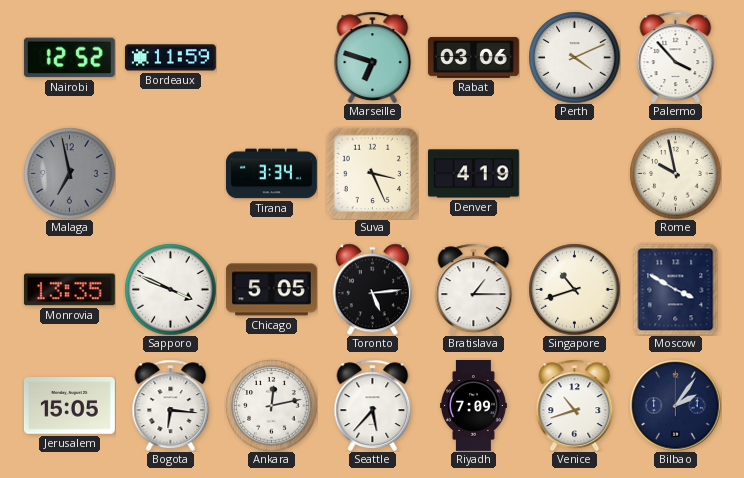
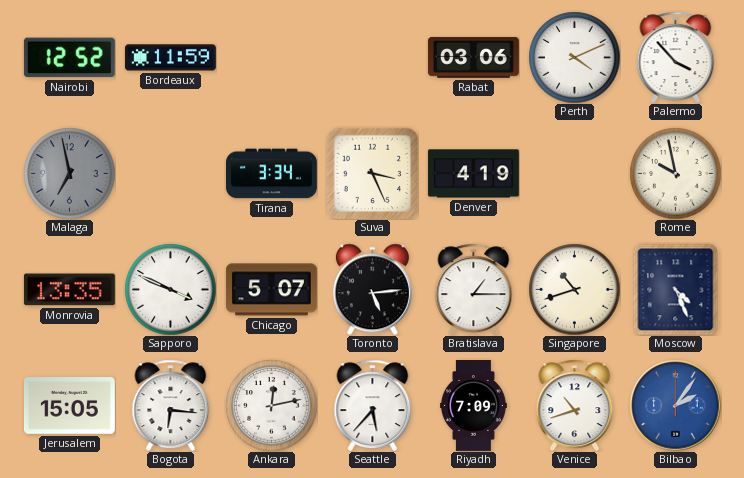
Marseille: 6:48 -> none (373, 57)
Chicago: 5:05 -> 5:07 (271, 290)
Moscow: 3:50 -> 4:26 (676, 289)
Bilbao dial: navy -> blue (675, 405)
